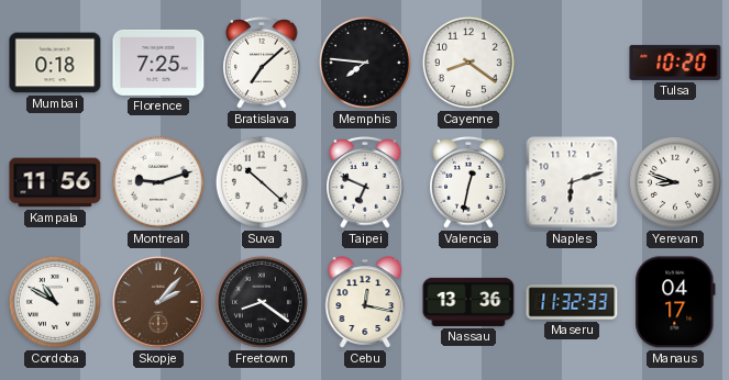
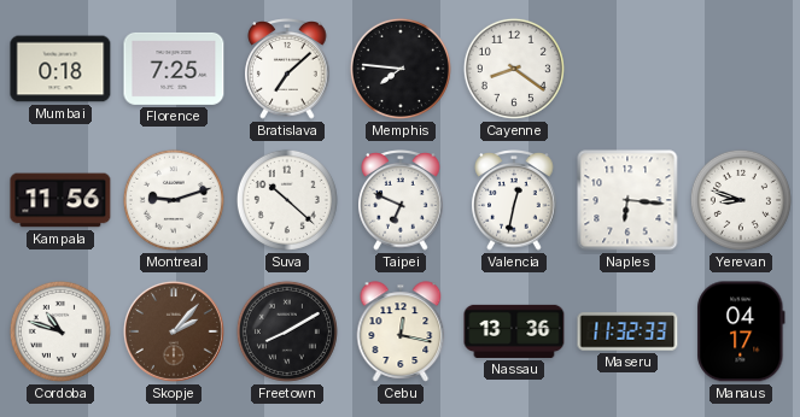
Tulsa: 10:20 -> none (675, 63)
Naples: 6:12 -> 6:16 (627, 200)
Cordoba: 10:50 -> 10:48 (60, 331)
Freetown: 8:21 -> 8:10 (287, 331)
